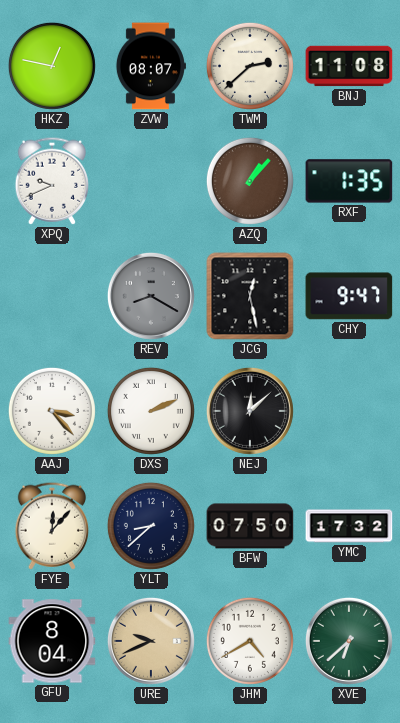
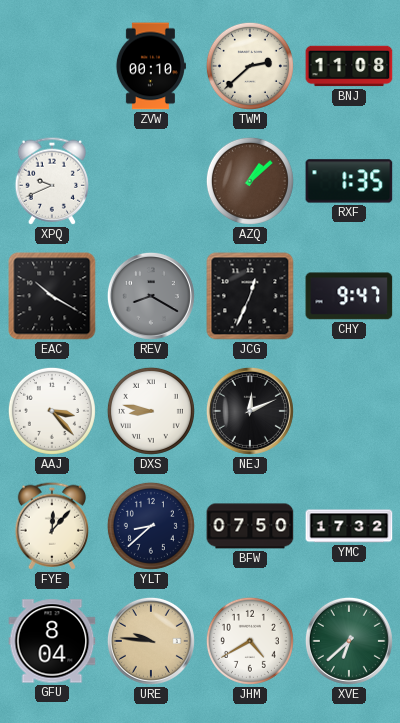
HKZ: 12:47 -> none (52, 66)
ZVW: 08:07 -> 00:10 (150, 66)
AZQ: 1:07 -> 1:08 (250, 181)
EAC: none -> 10:20 (52, 296)
JCG: 12:28 -> 12:34 (250, 296)
DXS: 2:11 -> 8:47 (151, 411)
NEJ: 12:08 -> 12:11 (250, 411)
URE: 9:41 -> 9:46 (151, 641)
